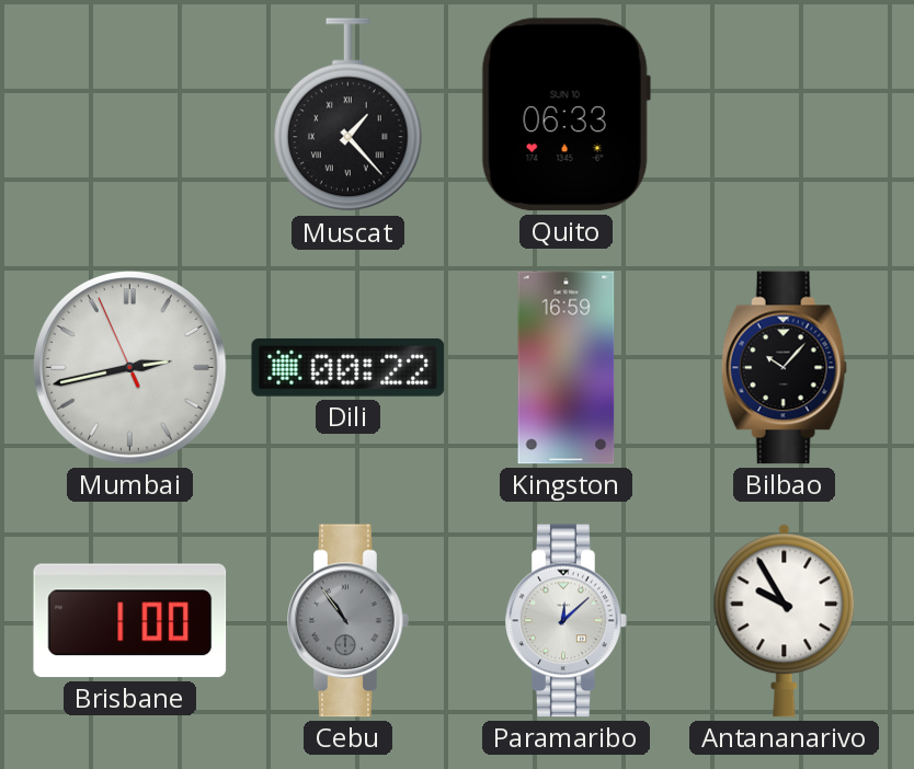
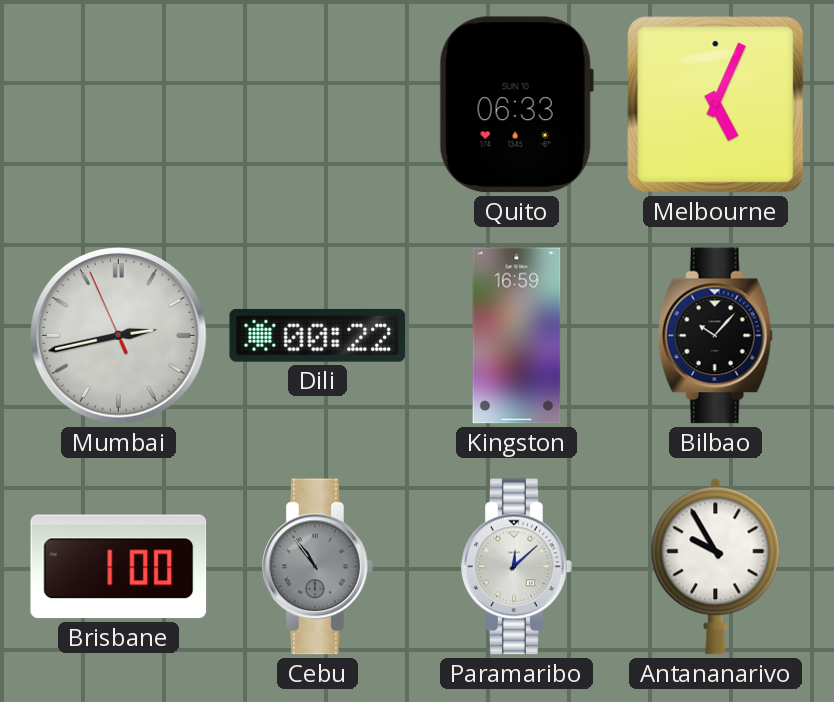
Muscat: 1:23 -> none (347, 115)
Melbourne: none -> 5:04 (716, 105)
